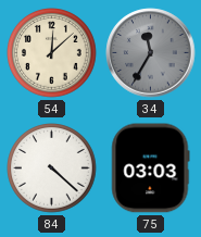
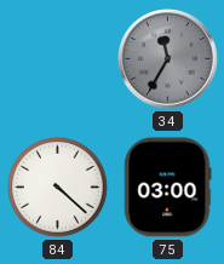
54: 12:08 -> none (52, 53)
75: 03:03 -> 03:00 (168, 188)
